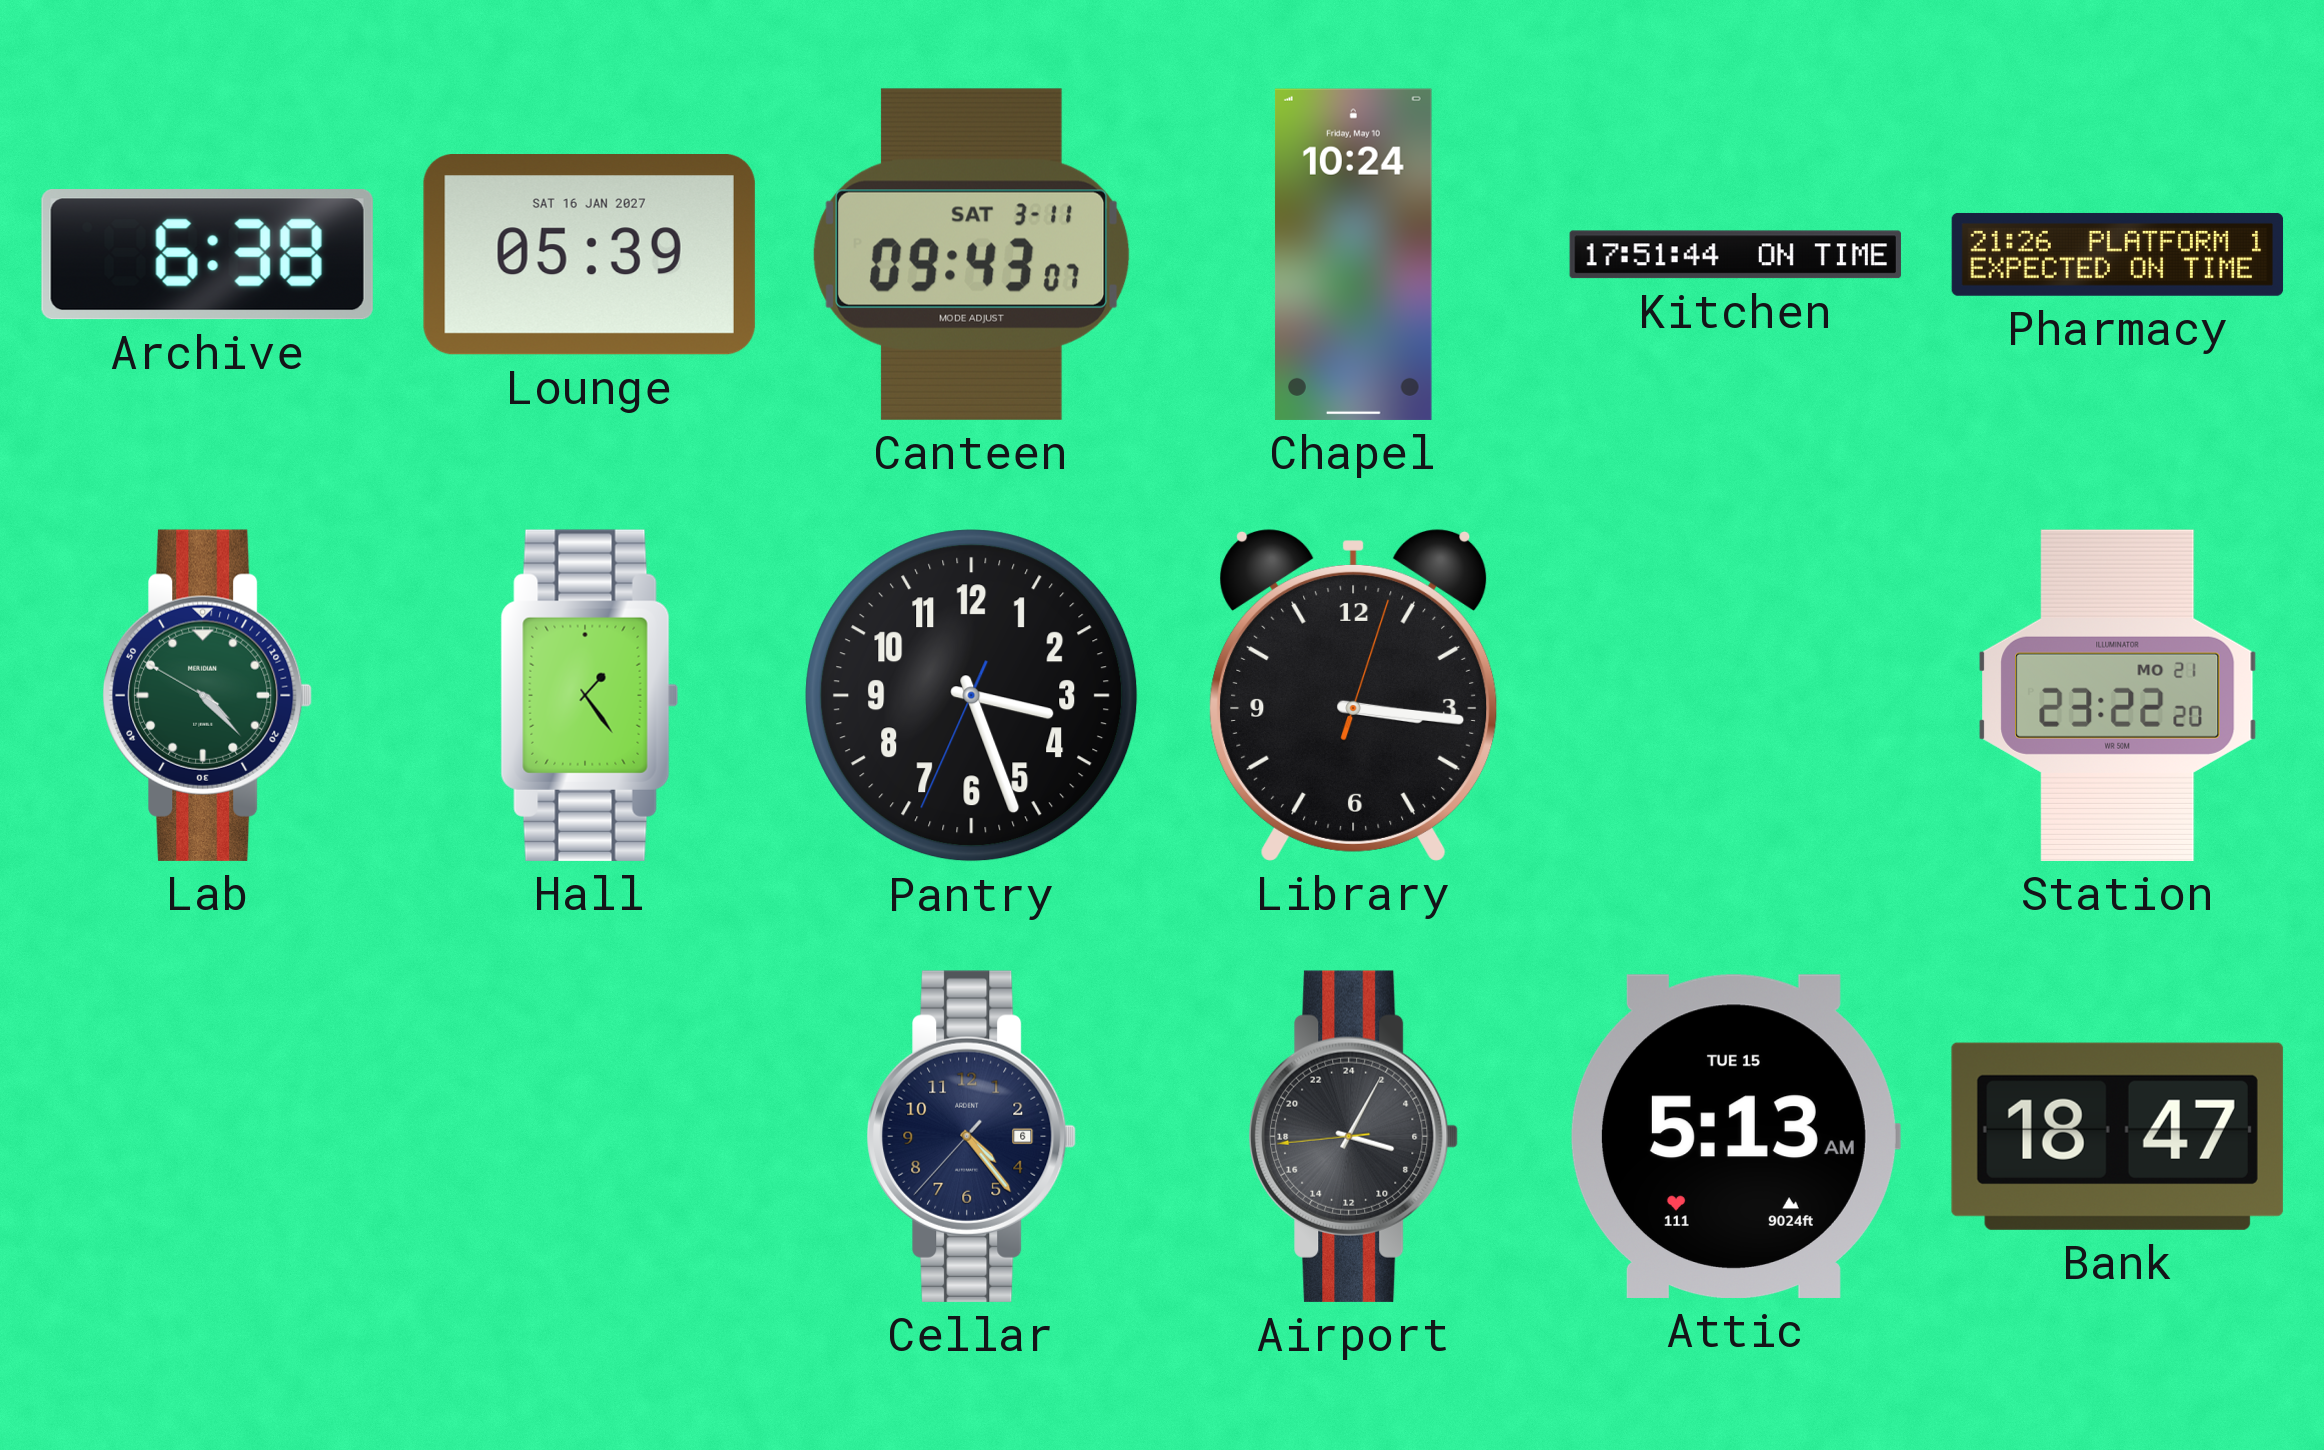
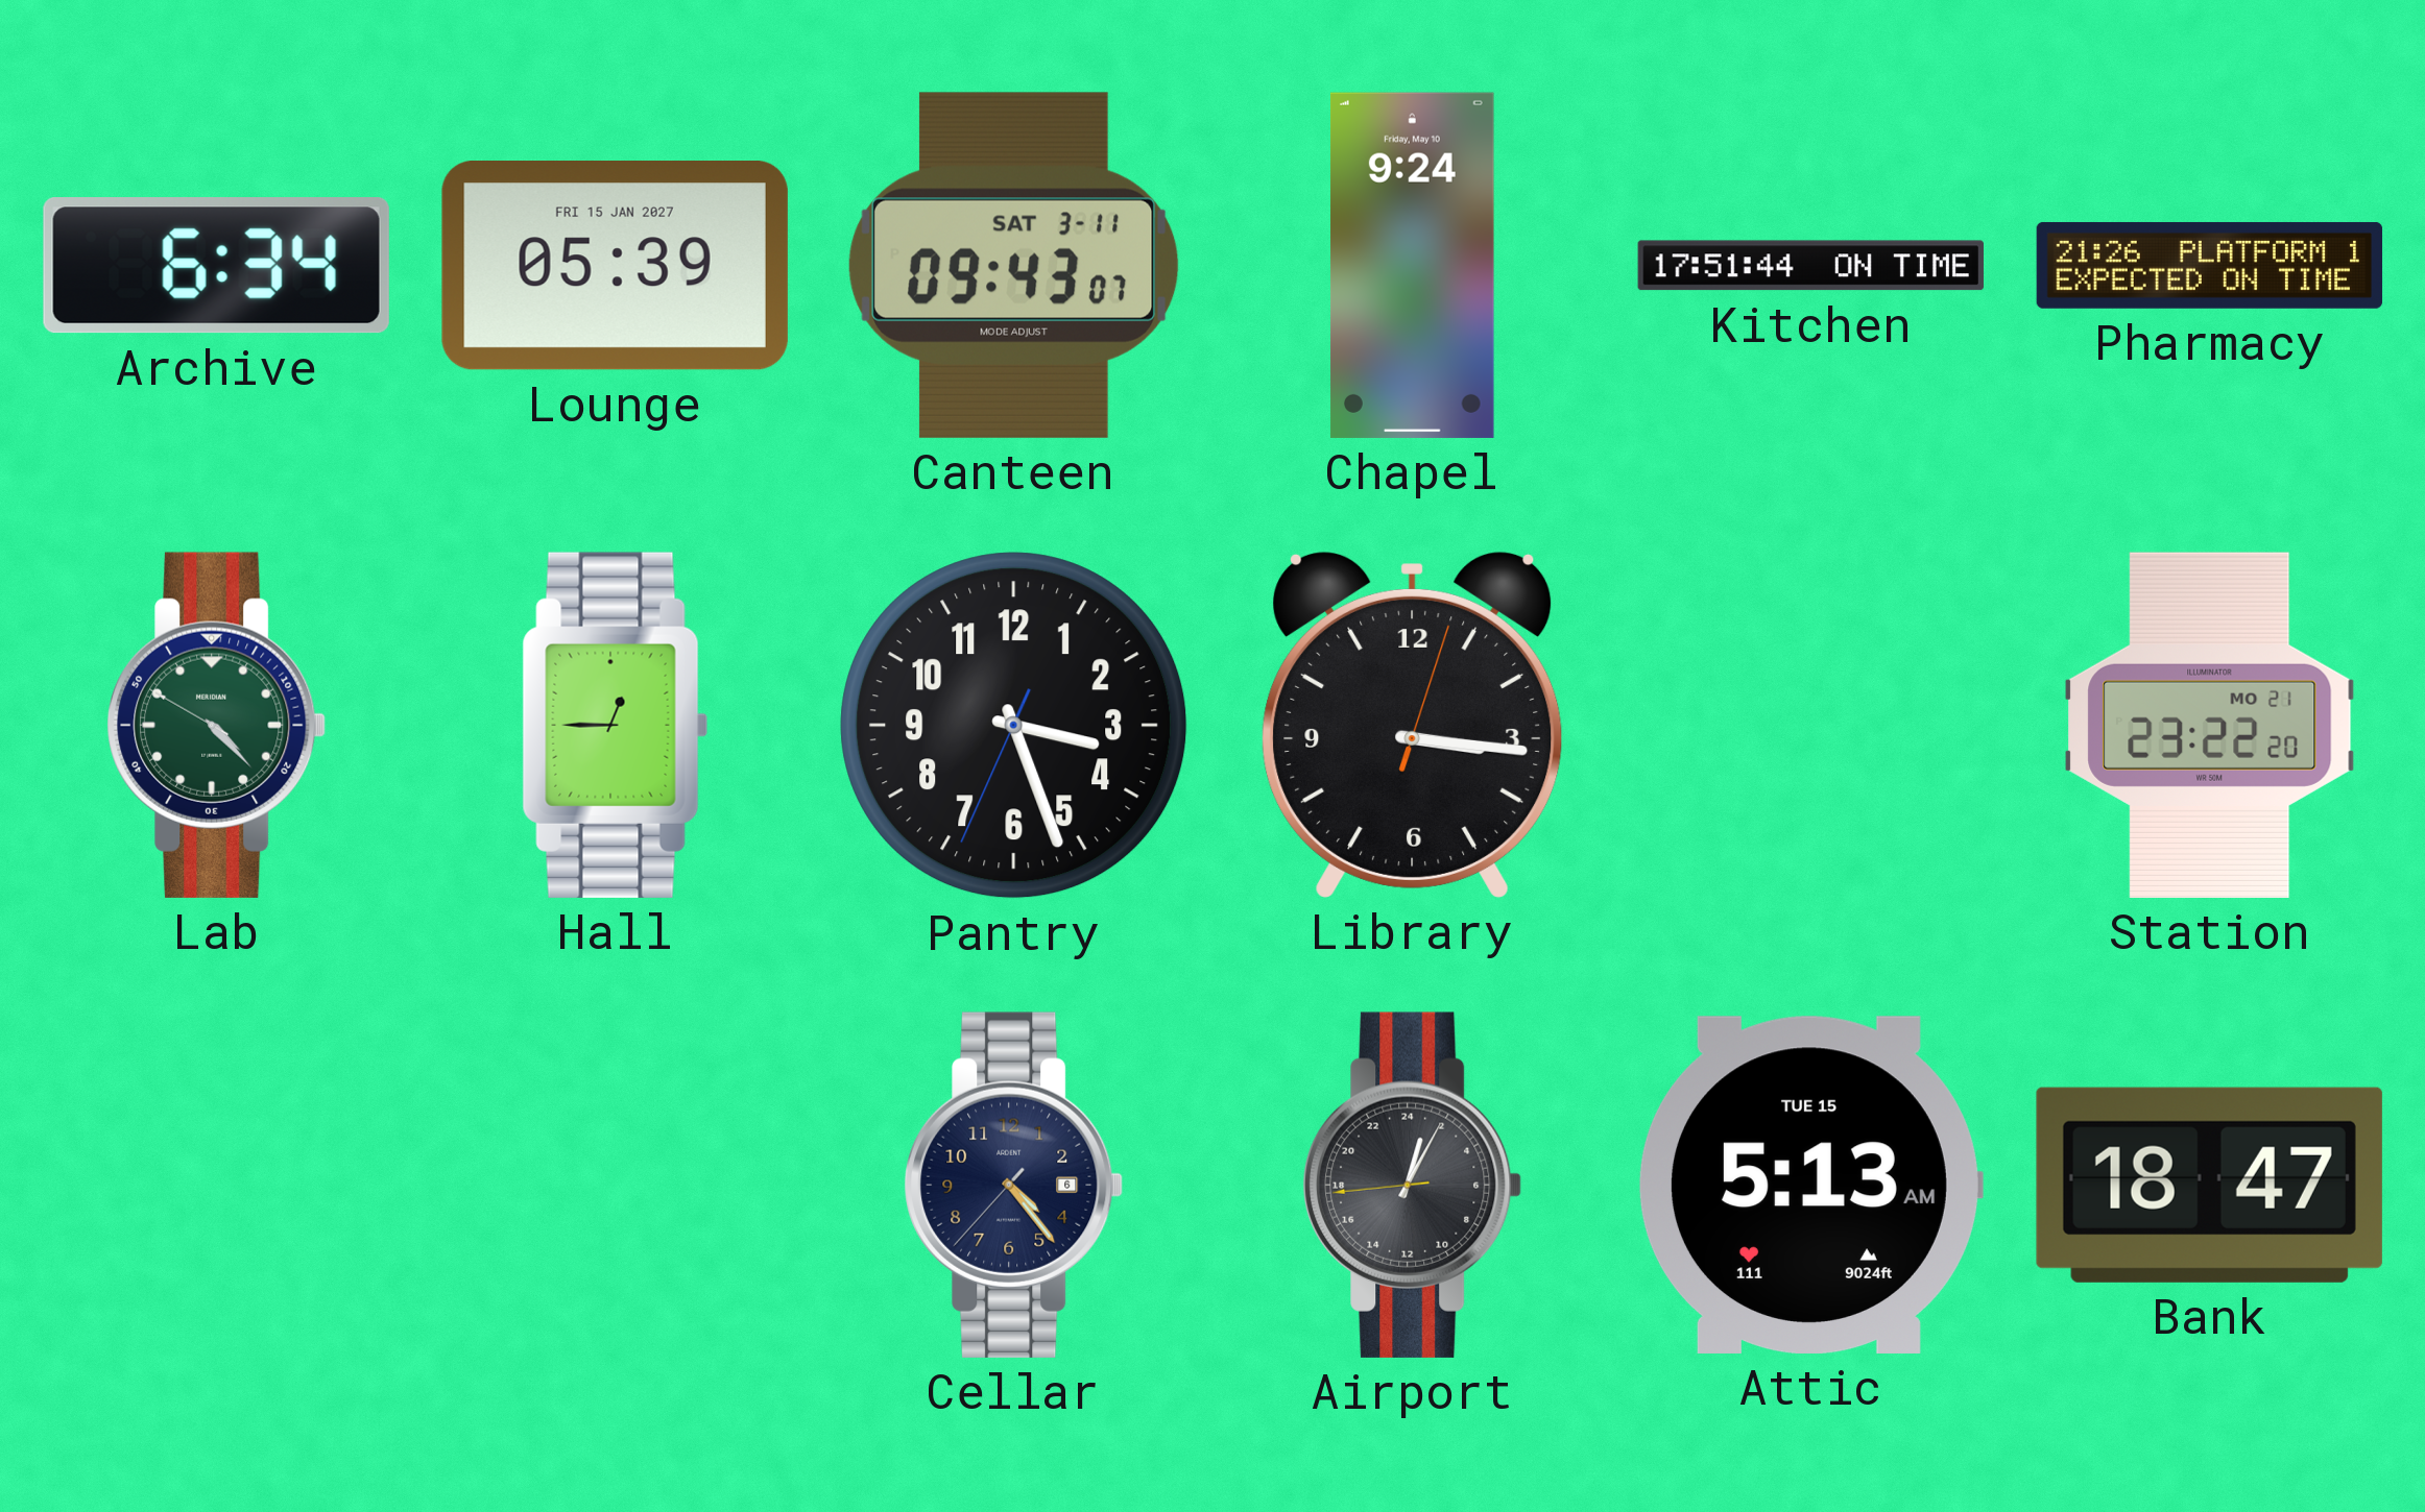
Archive: 6:38 -> 6:34 (216, 266)
Lounge date: SAT 16 JAN 2027 -> FRI 15 JAN 2027 (615, 266)
Chapel: 10:24 -> 9:24 (1412, 265)
Hall: 1:24 -> 12:45 (615, 725)
Airport: 7:04 -> 1:04 (1413, 1185)
